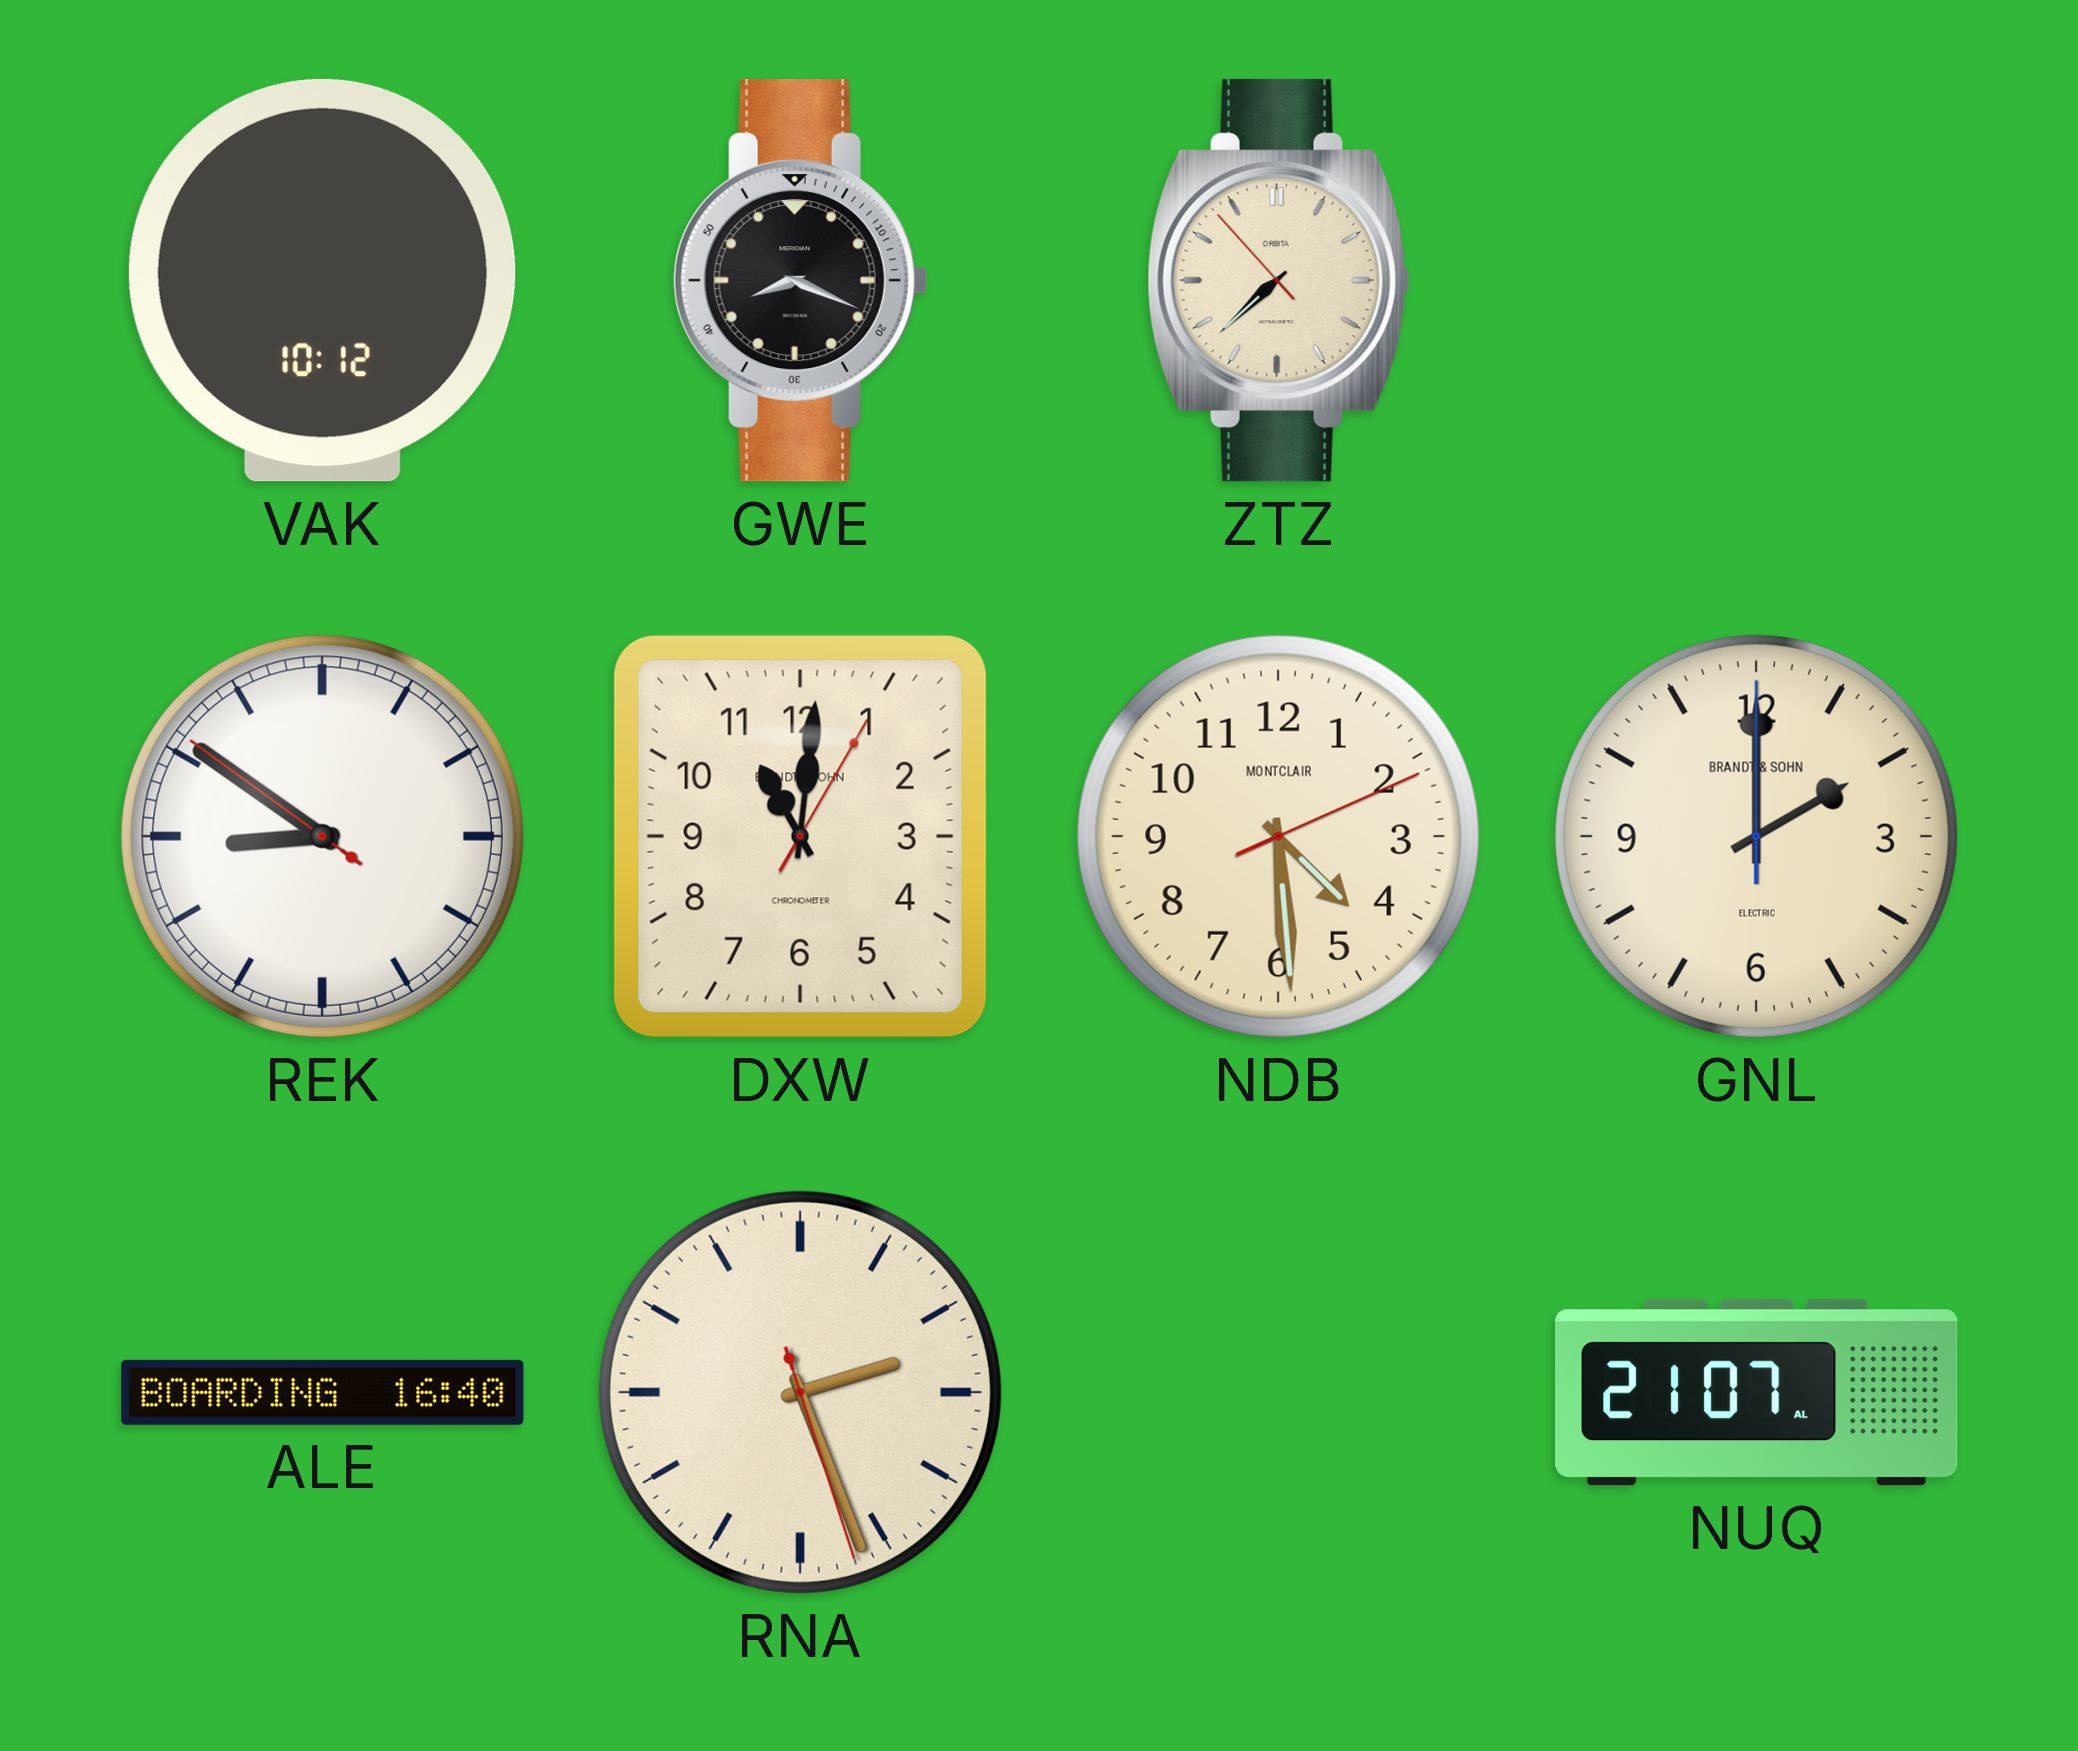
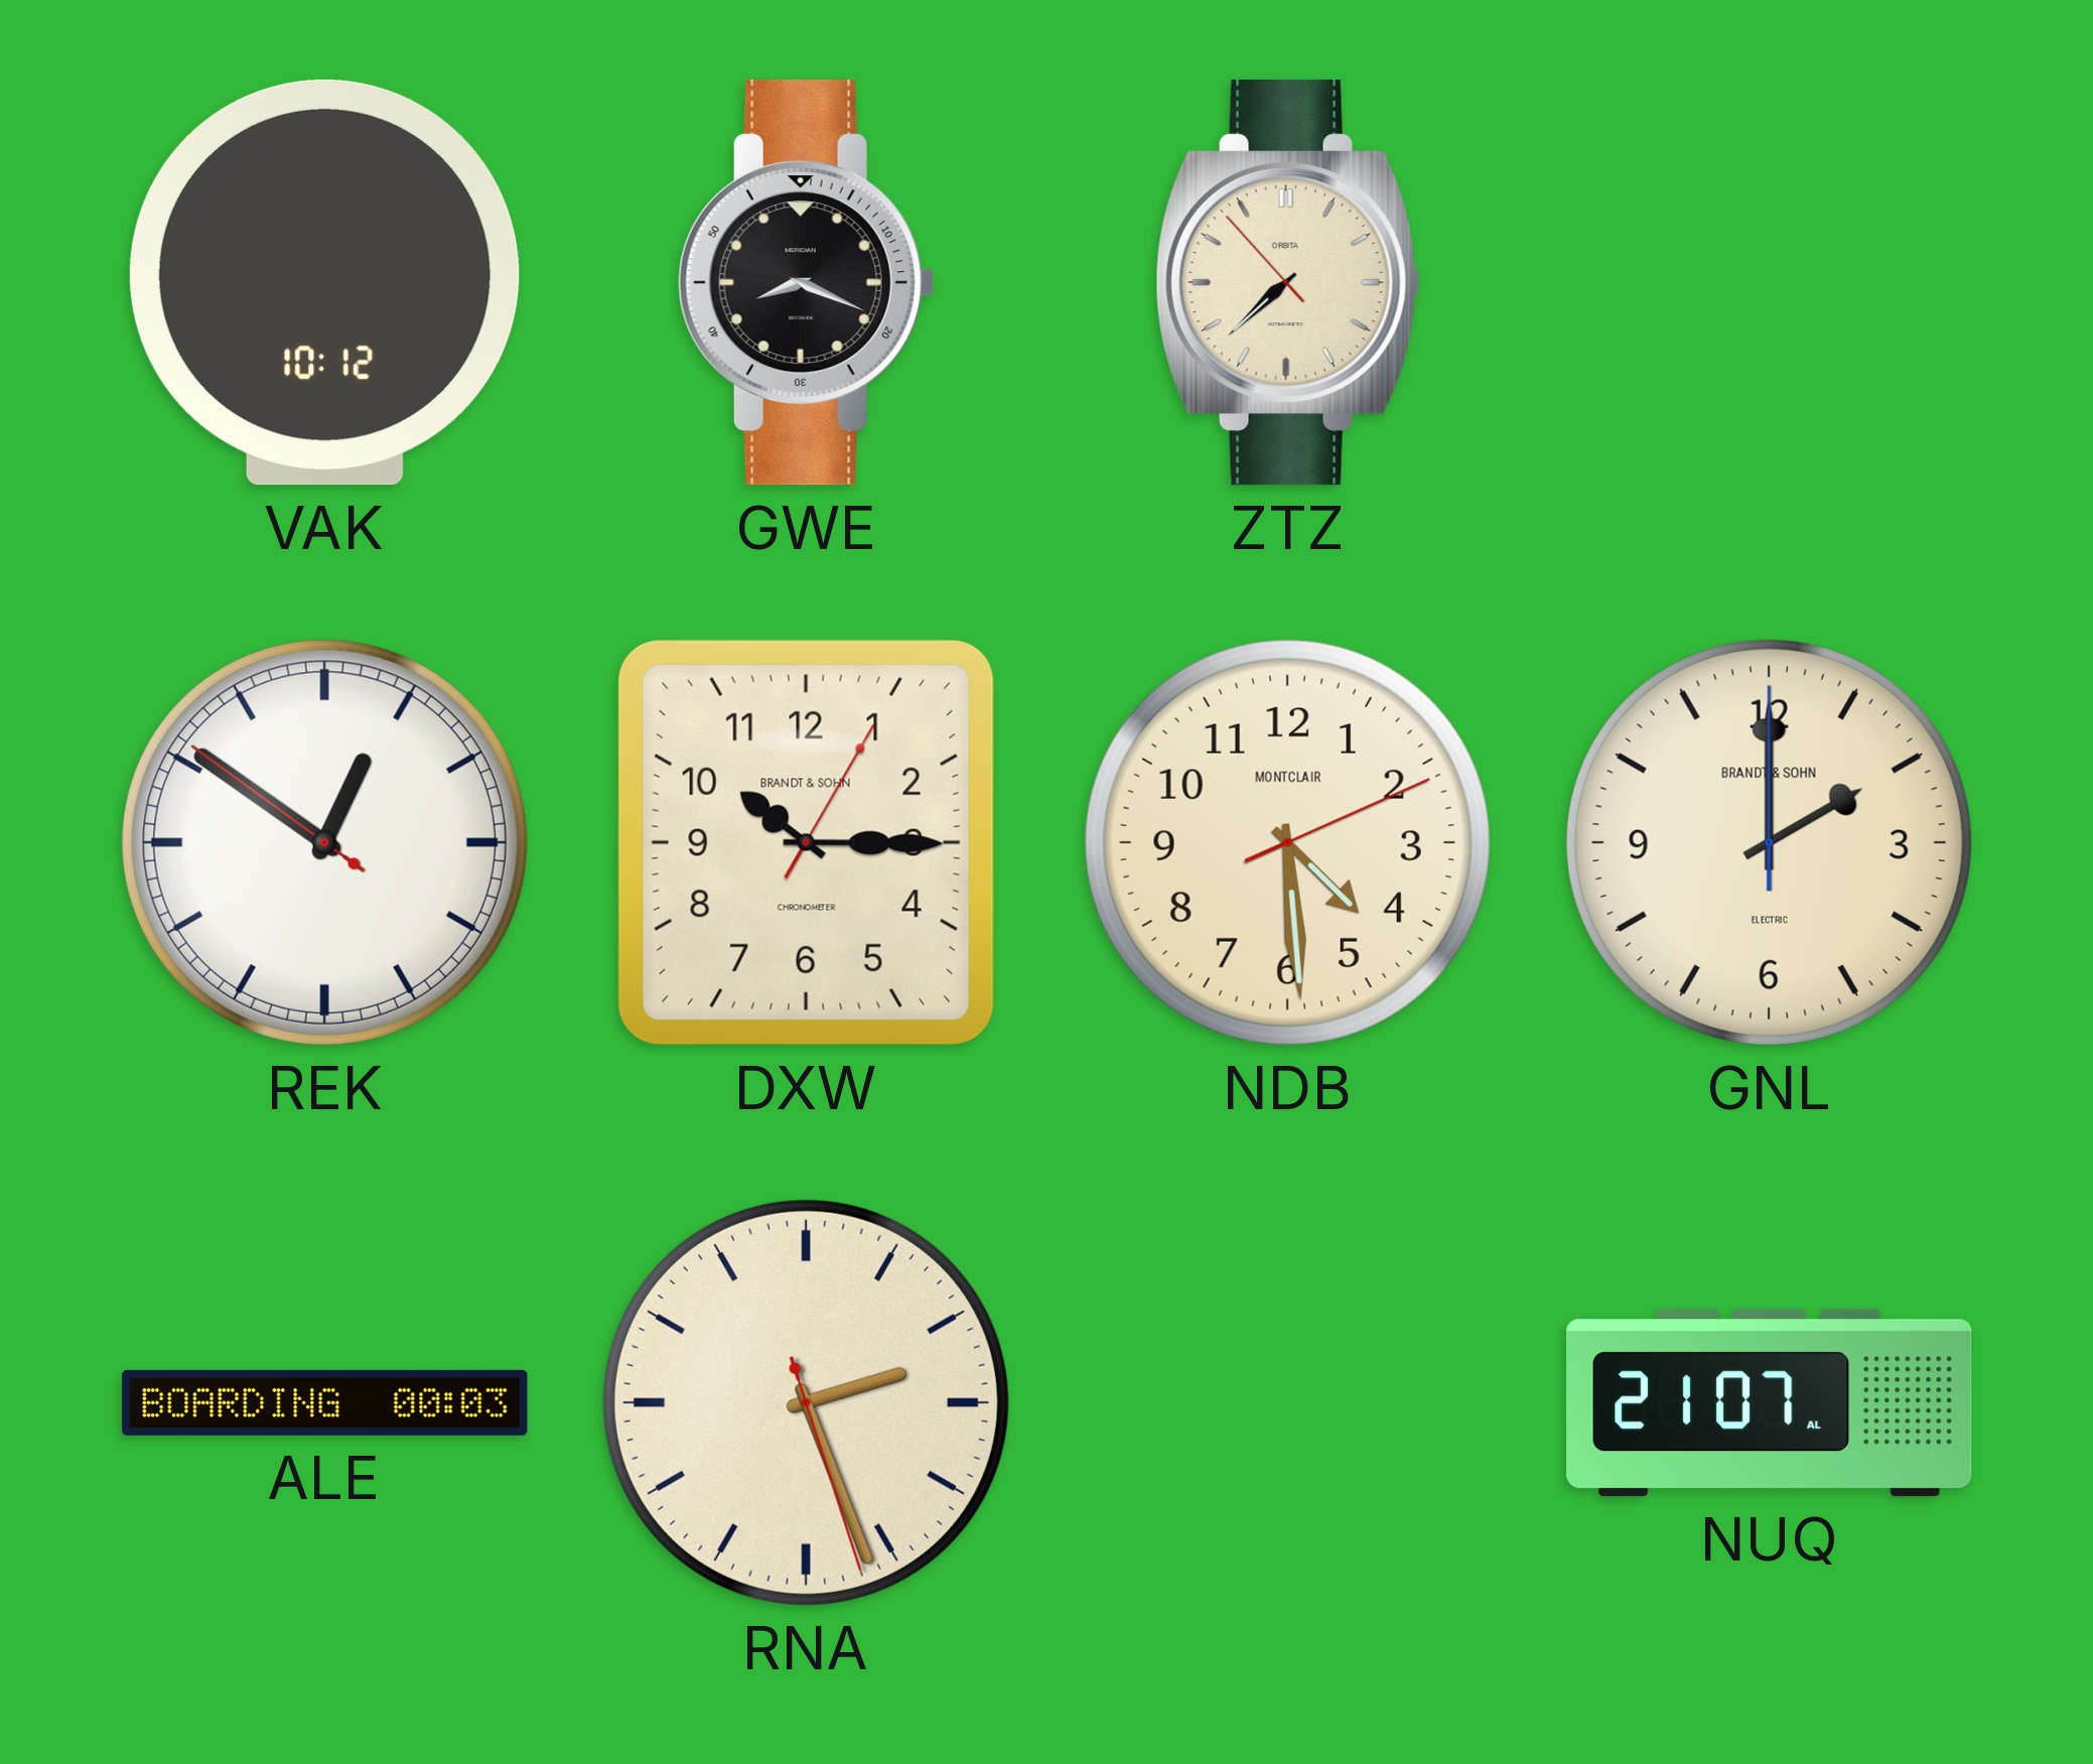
REK: 8:50 -> 12:50 (324, 842)
DXW: 11:01 -> 10:15 (806, 842)
ALE: 16:40 -> 00:03 (325, 1402)
